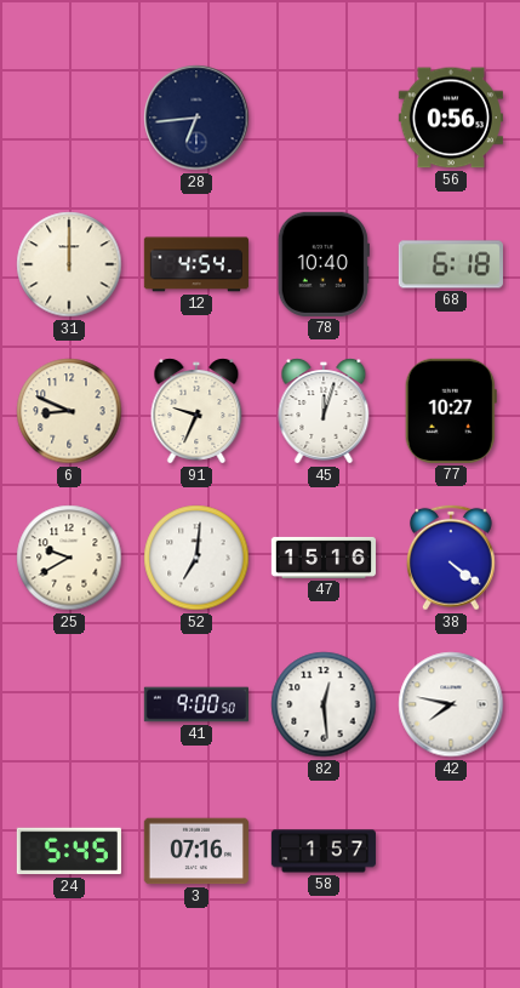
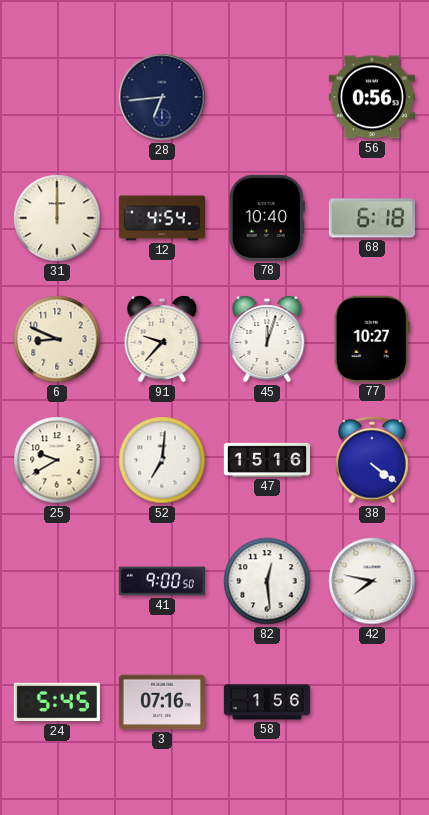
91: 9:34 -> 9:37 (162, 339)
58: 1:57 -> 1:56 (267, 702)
